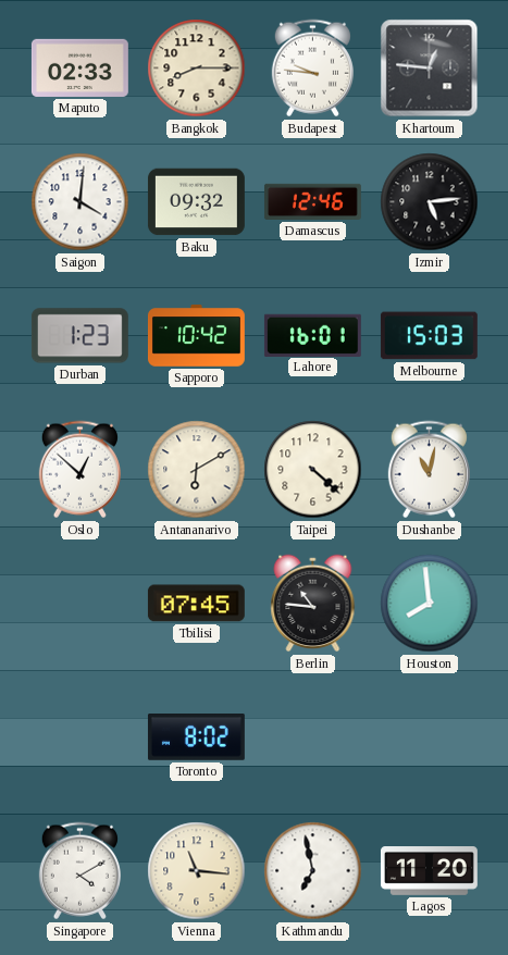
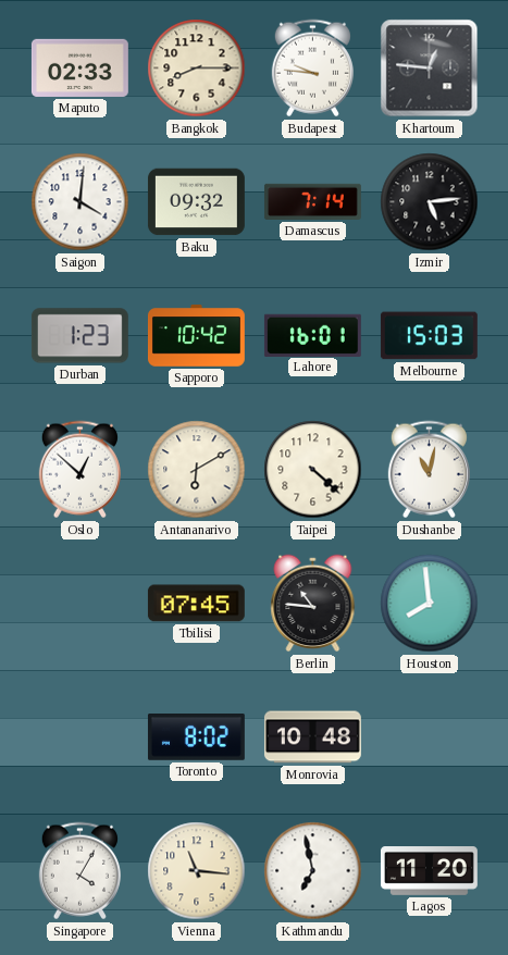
Damascus: 12:46 -> 7:14 (312, 201)
Monrovia: none -> 10:48 (312, 737)
Singapore: 4:10 -> 4:05 (79, 871)
